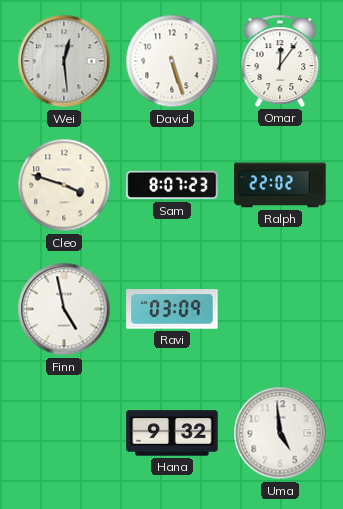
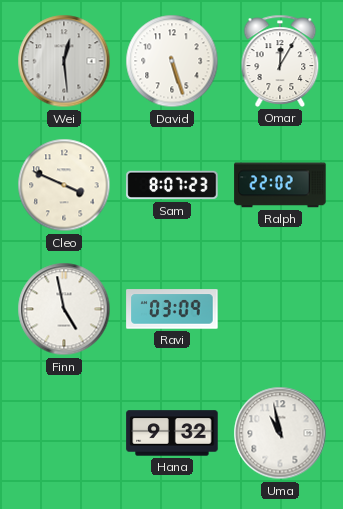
Omar: 12:06 -> 12:05 (280, 61)
Cleo: 3:48 -> 3:49 (64, 185)
Uma: 4:59 -> 10:58 (280, 433)
